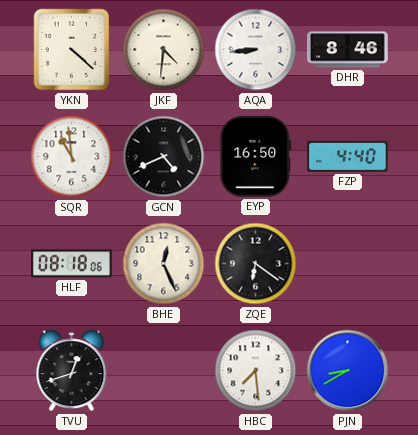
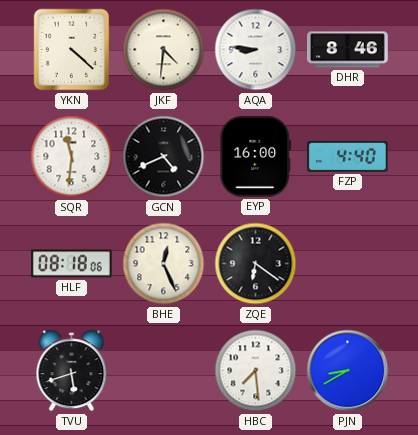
AQA: 8:44 -> 8:46 (256, 50)
SQR: 10:59 -> 11:31 (72, 157)
EYP: 16:50 -> 16:00 (256, 157)
TVU: 12:42 -> 5:42 (72, 371)
